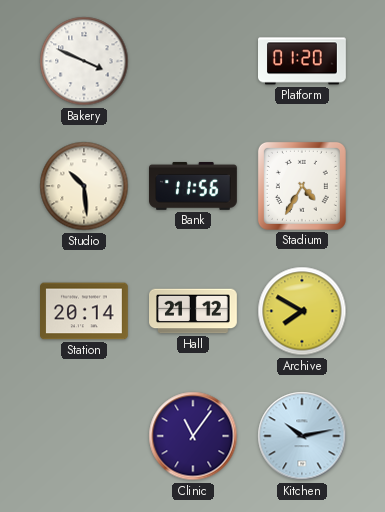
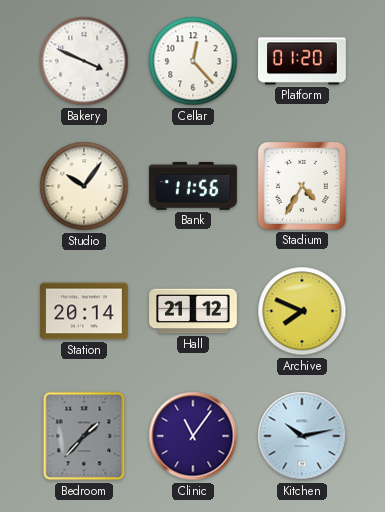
Cellar: none -> 12:23 (193, 61)
Studio: 10:29 -> 10:06 (84, 186)
Archive: 7:50 -> 7:49 (302, 311)
Bedroom: none -> 1:37 (84, 436)
